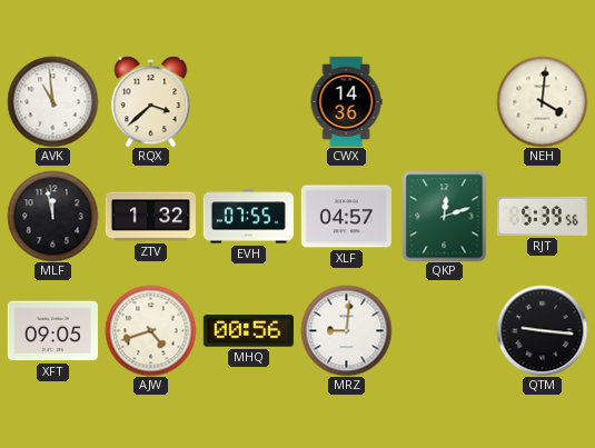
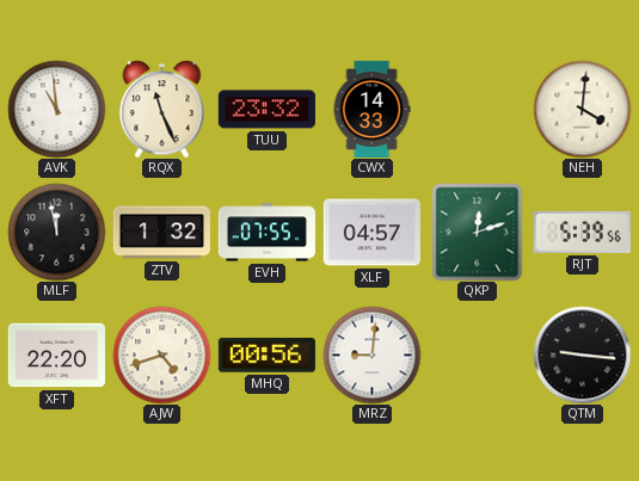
RQX: 3:38 -> 11:26 (162, 109)
TUU: none -> 23:32 (266, 110)
CWX: 14:36 -> 14:33 (371, 109)
XFT: 09:05 -> 22:20 (56, 356)
